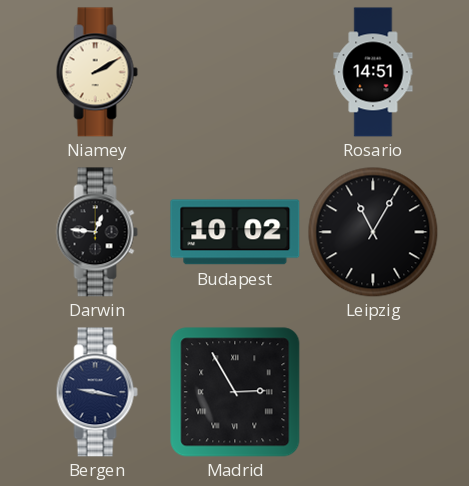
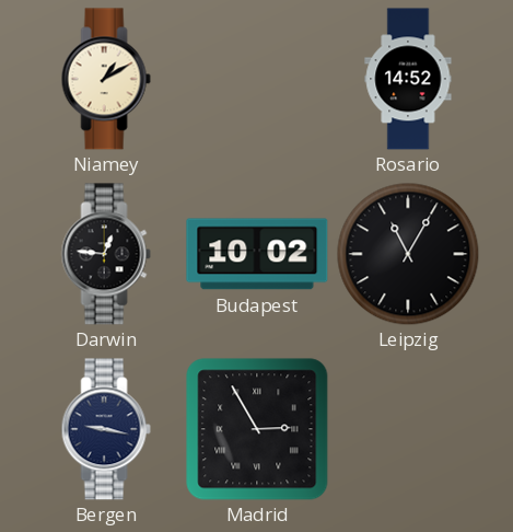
Niamey: 2:10 -> 1:10 (106, 79)
Rosario: 14:51 -> 14:52 (408, 79)
